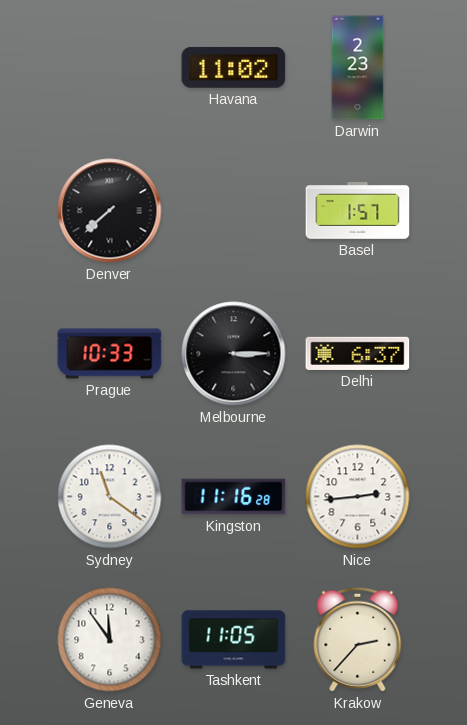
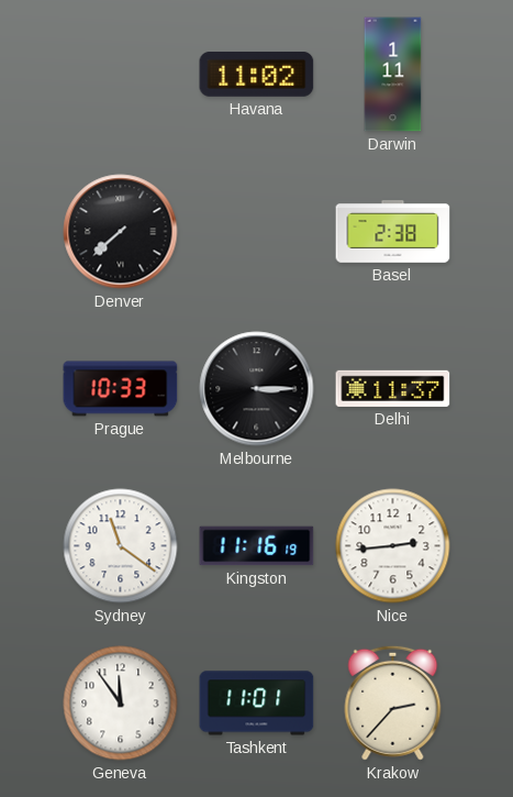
Darwin: 2:23 -> 1:11 (393, 75)
Basel: 1:57 -> 2:38 (393, 232)
Delhi: 6:37 -> 11:37 (393, 388)
Kingston: 11:16:28 -> 11:16:19 (257, 546)
Tashkent: 11:05 -> 11:01 (257, 704)
